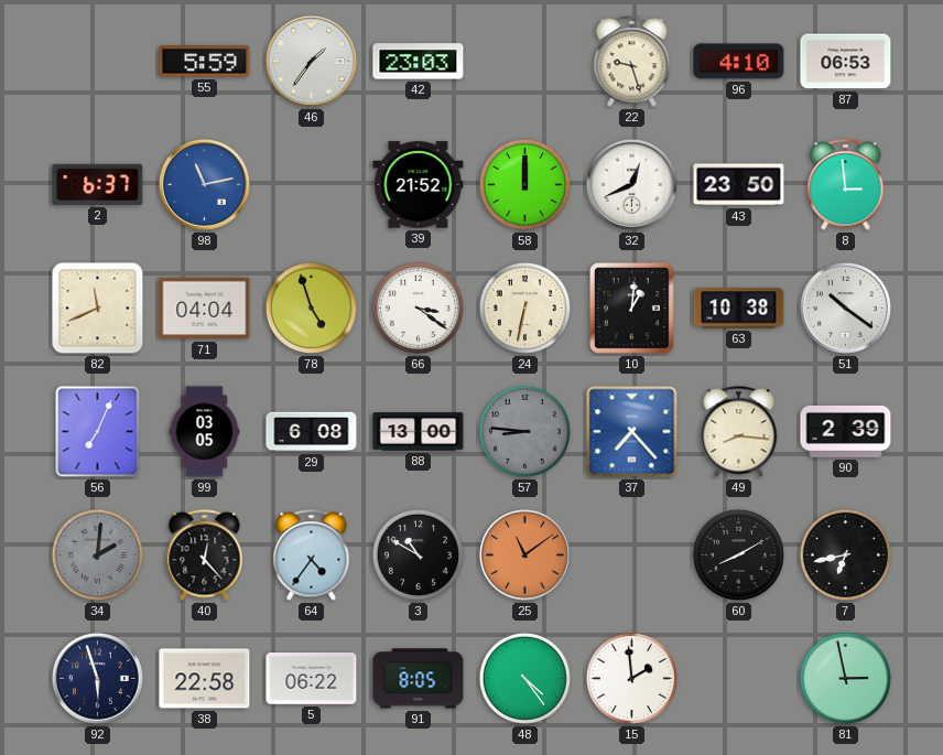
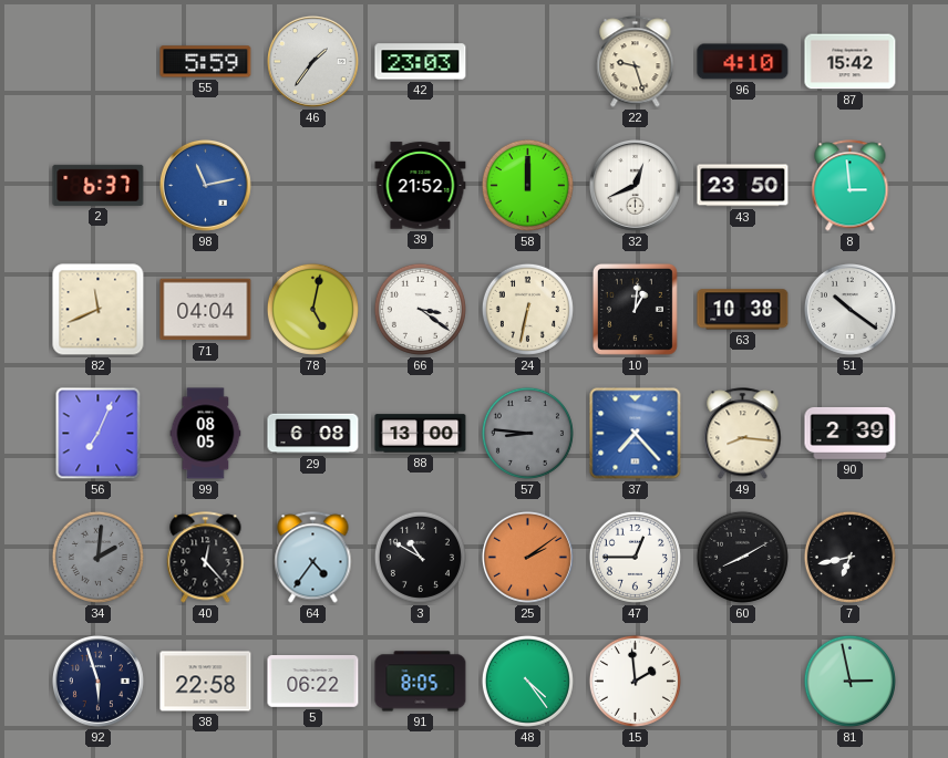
87: 06:53 -> 15:42 (851, 62)
78: 4:57 -> 5:02 (312, 309)
99: 03:05 -> 08:05 (206, 434)
25: 11:09 -> 2:09 (527, 557)
47: none -> 12:45 (635, 557)
